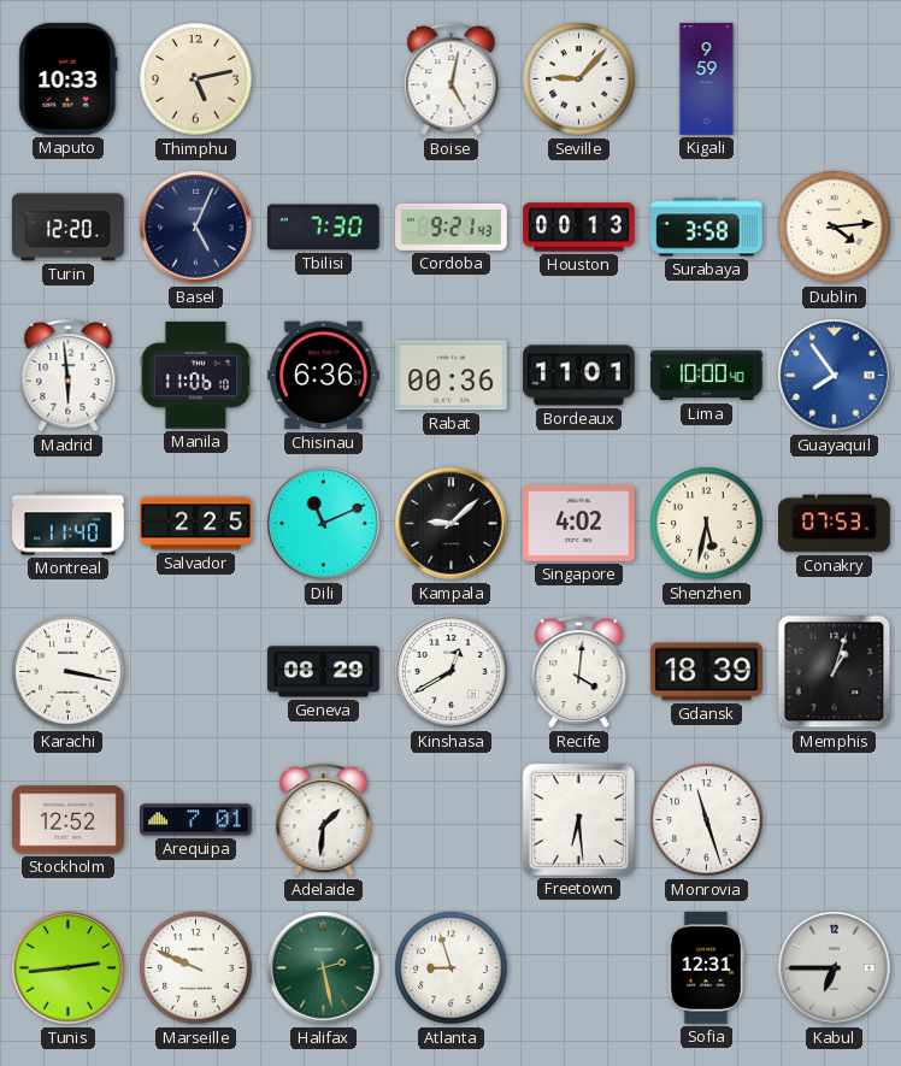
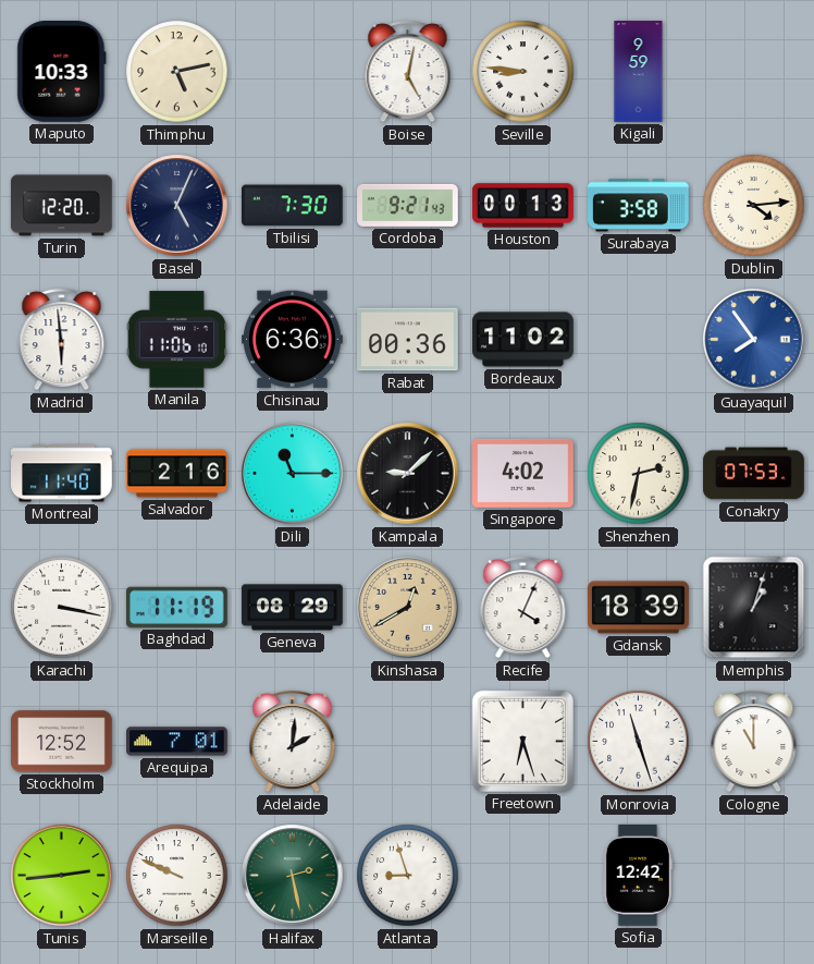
Seville: 9:07 -> 8:46 (523, 72)
Bordeaux: 11:01 -> 11:02 (523, 340)
Lima: 10:00 -> none (707, 376)
Salvador: 2:25 -> 2:16 (177, 474)
Dili: 11:11 -> 11:15 (293, 474)
Shenzhen: 5:32 -> 2:32 (639, 474)
Baghdad: none -> 11:19 (176, 607)
Kinshasa dial: white -> champagne (408, 608)
Recife: 4:01 -> 4:04 (523, 608)
Adelaide: 1:31 -> 2:01 (293, 742)
Freetown: 6:29 -> 6:27 (522, 741)
Cologne: none -> 11:00 (754, 742)
Sofia: 12:31 -> 12:42 (638, 876)
Kabul: 6:45 -> none (835, 968)
